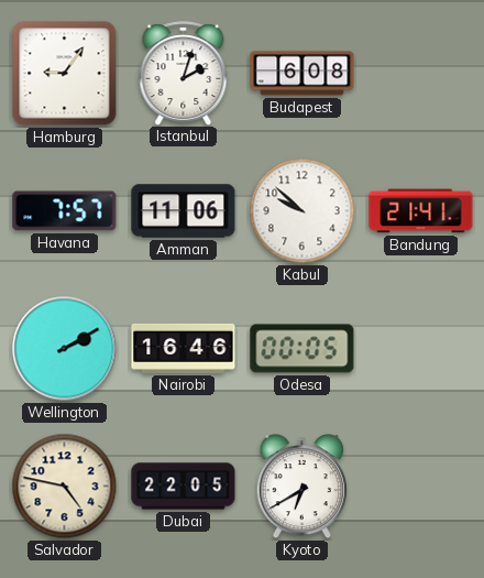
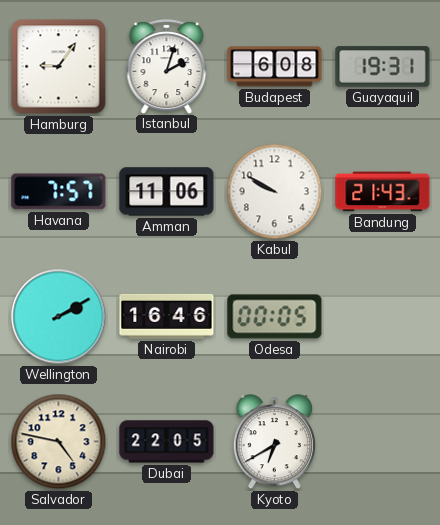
Guayaquil: none -> 19:31 (383, 67)
Kabul: 9:52 -> 9:50 (275, 192)
Bandung: 21:41 -> 21:43 (383, 192)
